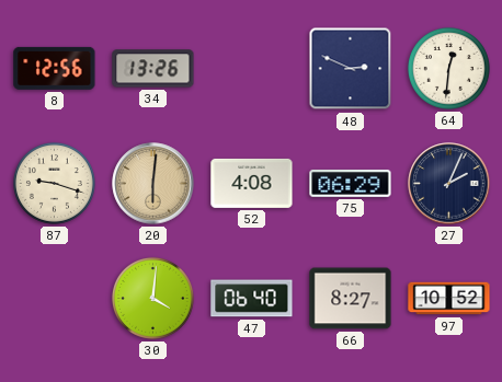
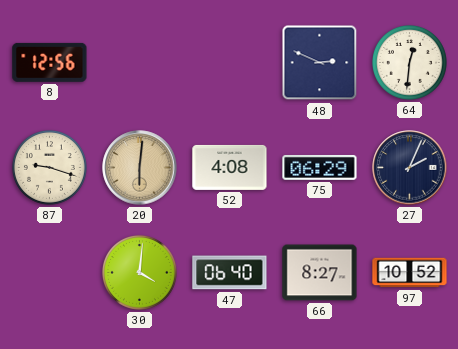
34: 13:26 -> none (153, 69)
